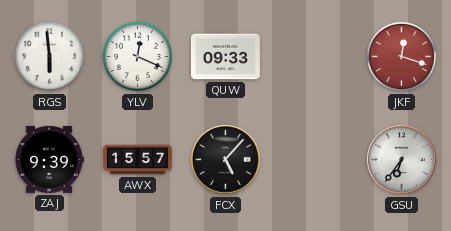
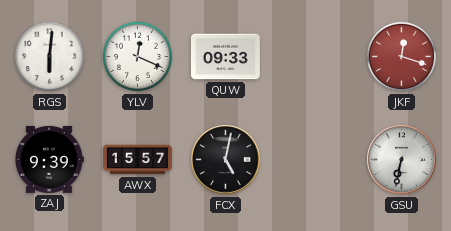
RGS: 5:59 -> 6:01 (50, 57)
FCX: 5:07 -> 5:02 (226, 160)
GSU: 6:36 -> 6:32 (402, 160)
